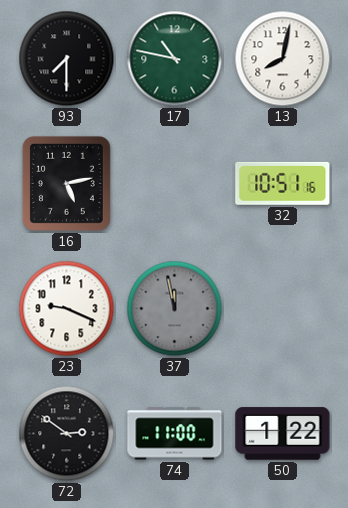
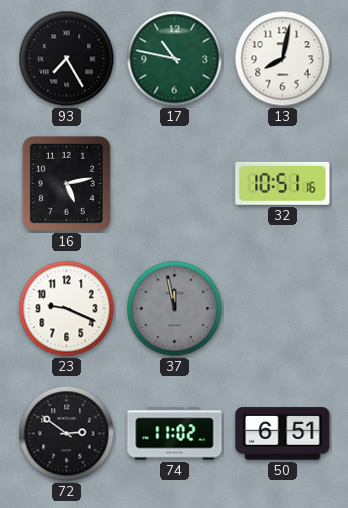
93: 7:30 -> 7:25 (67, 59)
74: 11:00 -> 11:02 (175, 434)
50: 1:22 -> 6:51 (283, 434)
